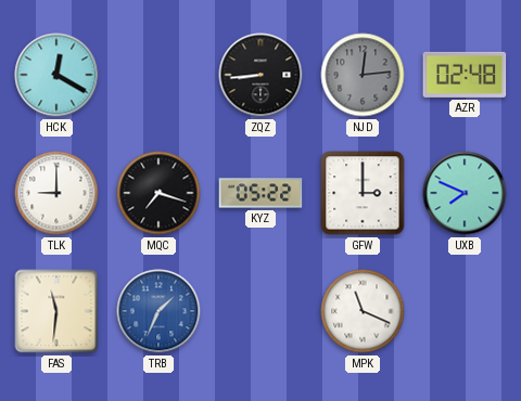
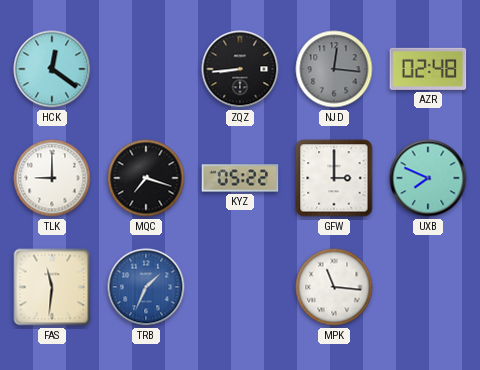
HCK: 12:20 -> 12:21 (52, 69)
NJD: 12:14 -> 12:16 (334, 69)
MPK: 11:19 -> 11:16 (334, 287)
